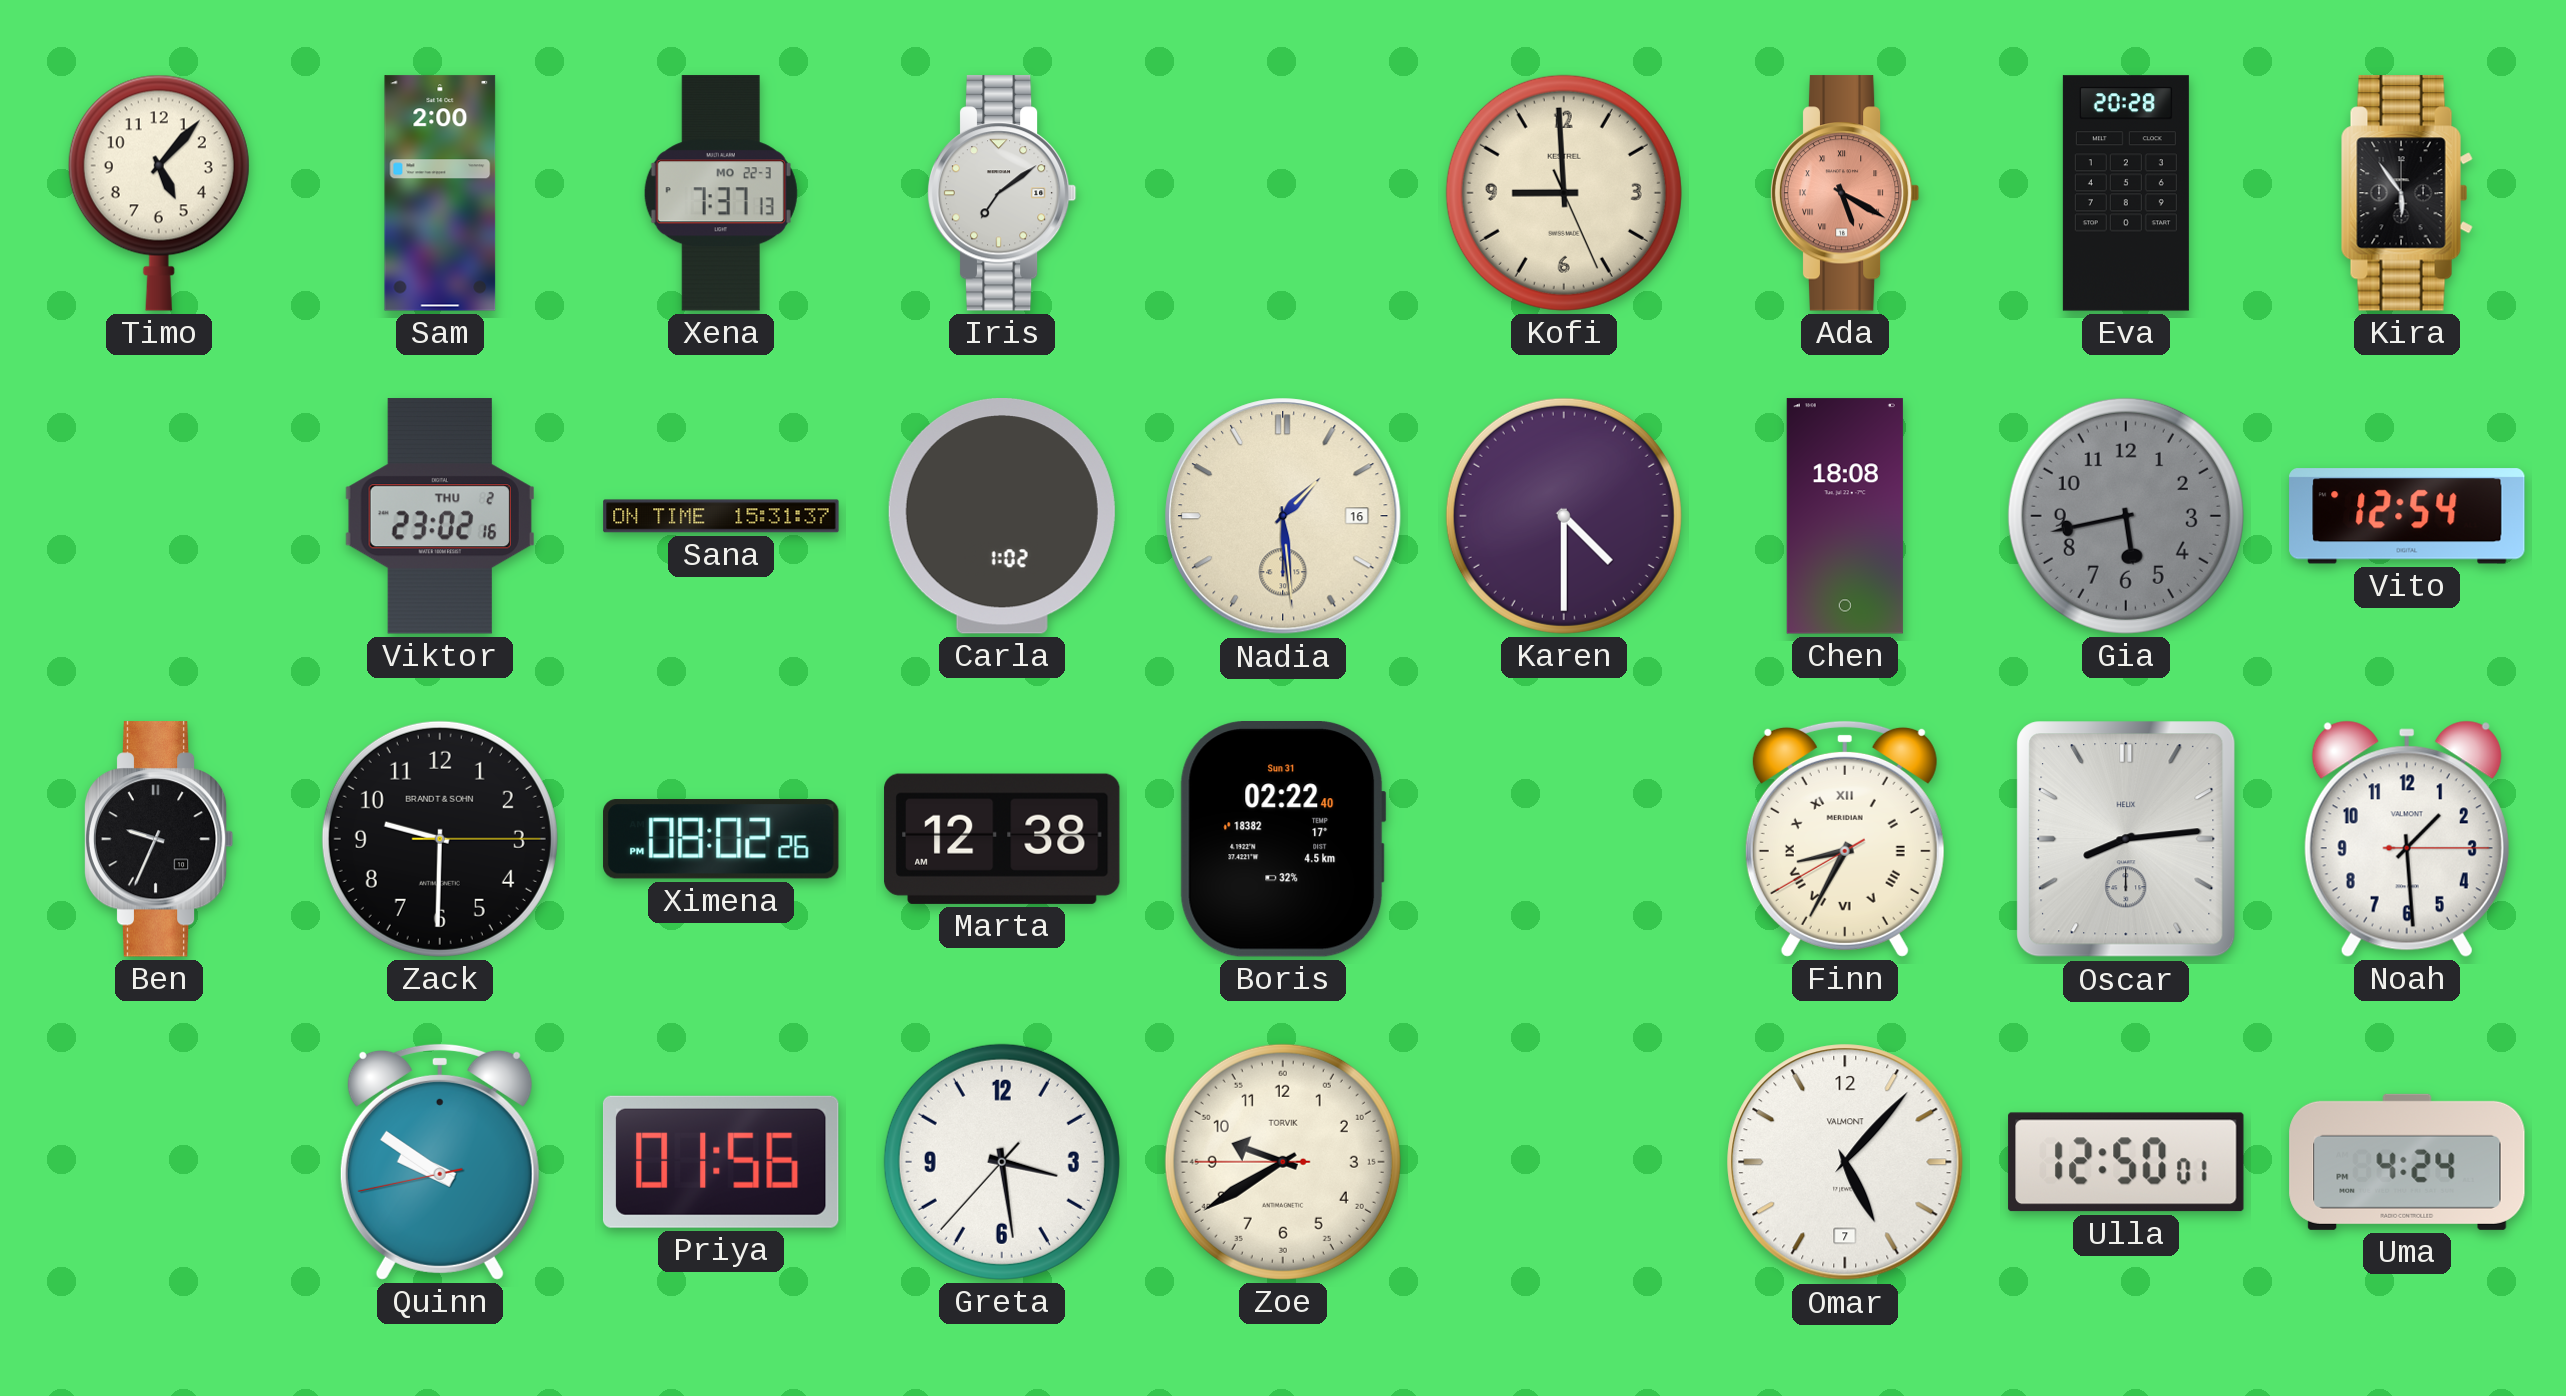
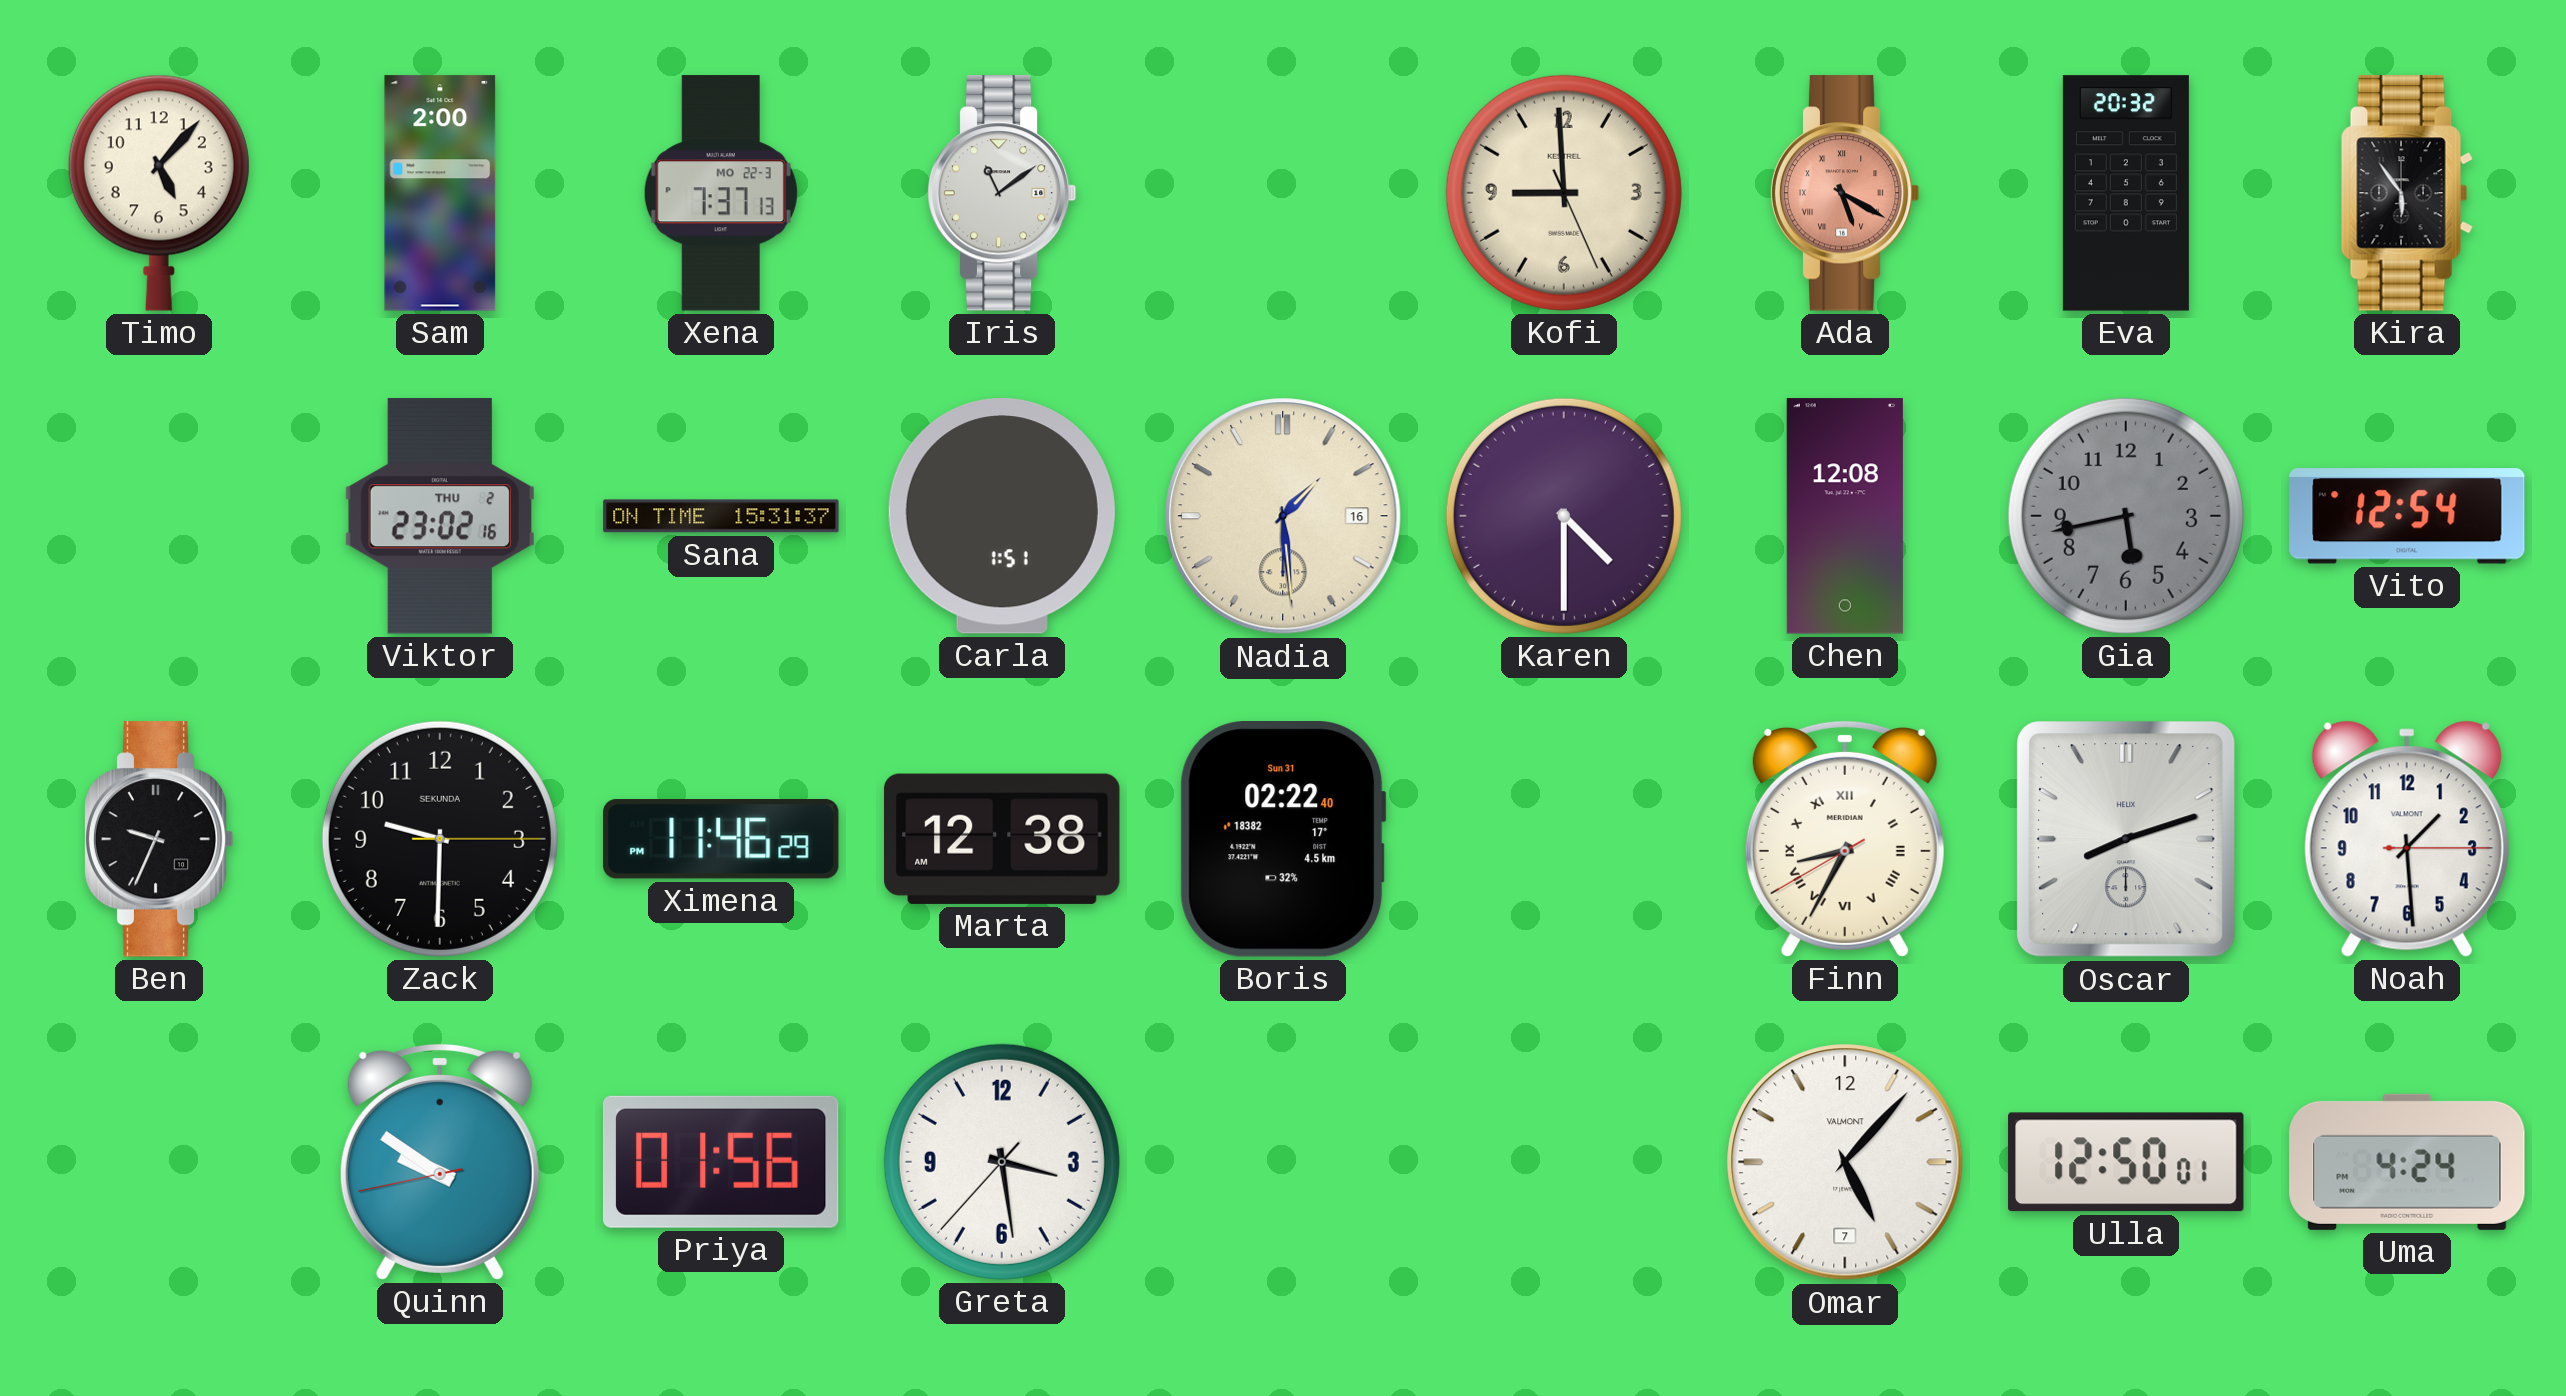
Iris: 7:09 -> 11:09 (1002, 193)
Eva: 20:28 -> 20:32 (2126, 193)
Carla: 1:02 -> 1:51 (1002, 517)
Chen: 18:08 -> 12:08 (1845, 516)
Zack brand: BRANDT & SOHN -> SEKUNDA (440, 839)
Ximena: 08:02 -> 11:46 (721, 839)
Oscar: 8:14 -> 8:12 (2126, 839)
Zoe: 9:39 -> none (1283, 1162)
